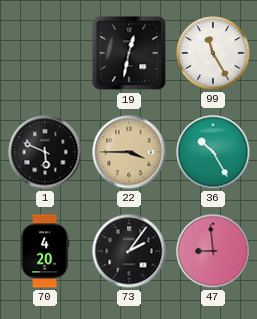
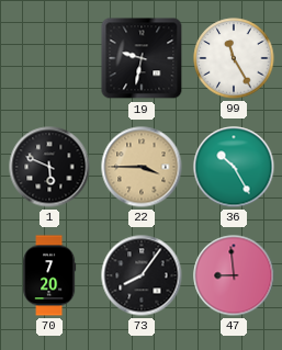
19: 12:32 -> 9:32 (142, 58)
70: 4:20 -> 7:20 (49, 275)
73: 2:06 -> 8:06 (142, 275)
